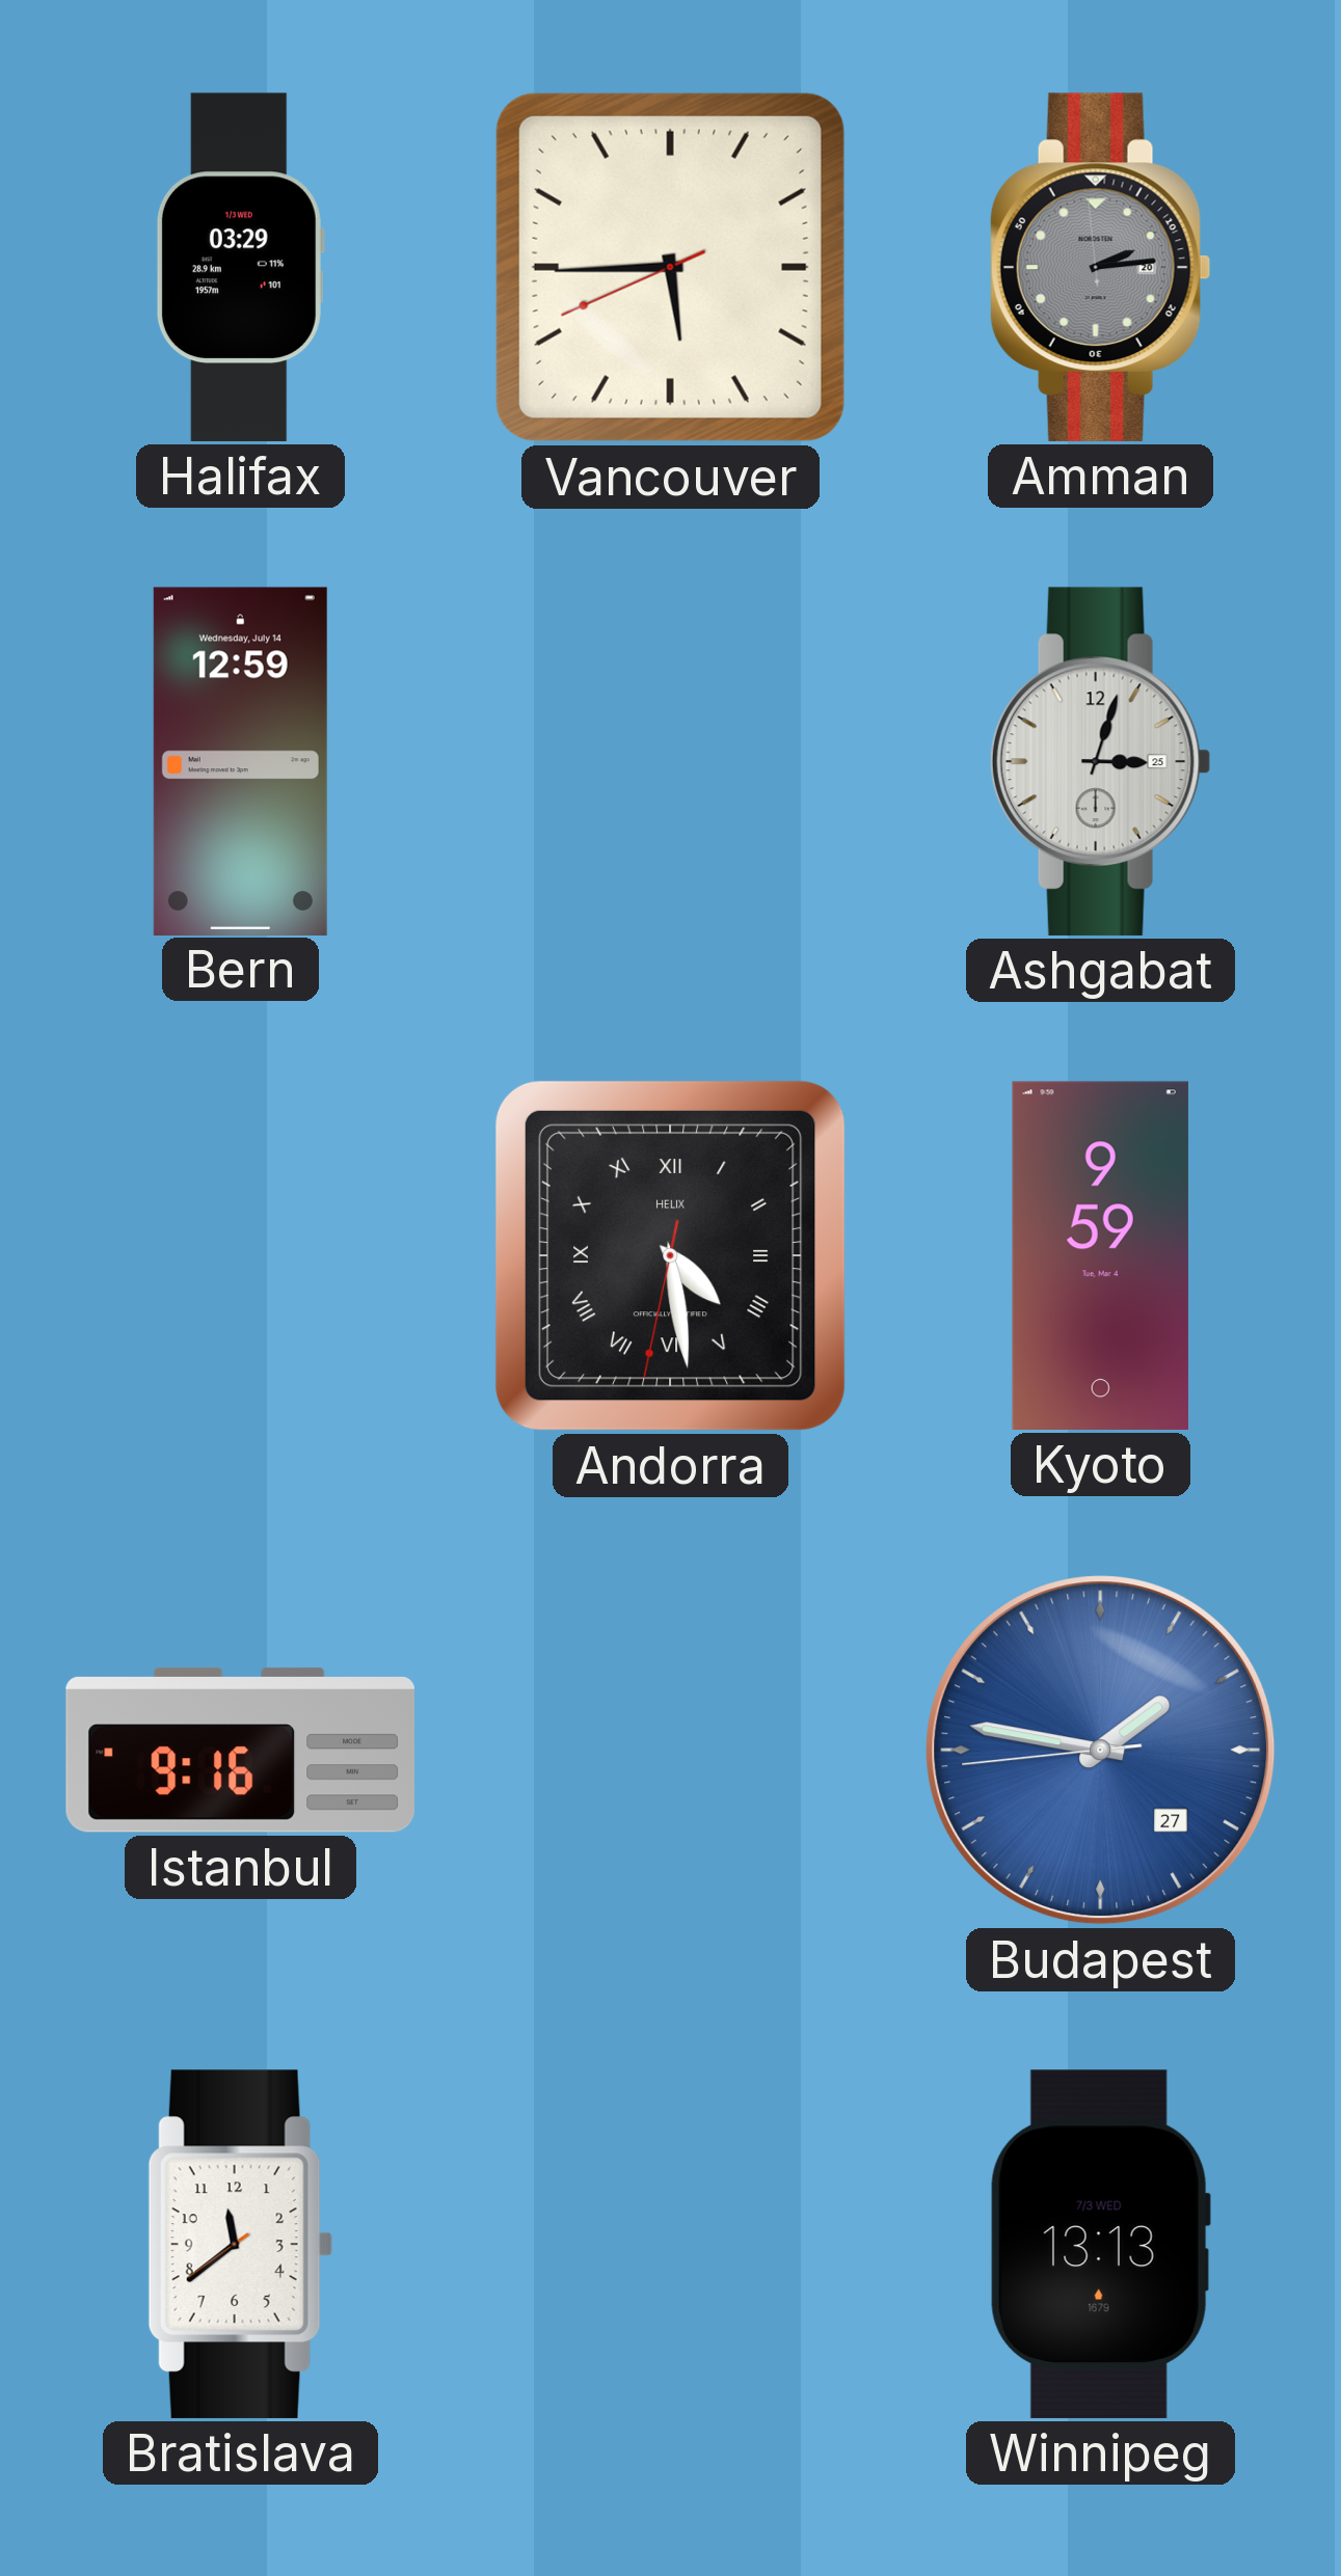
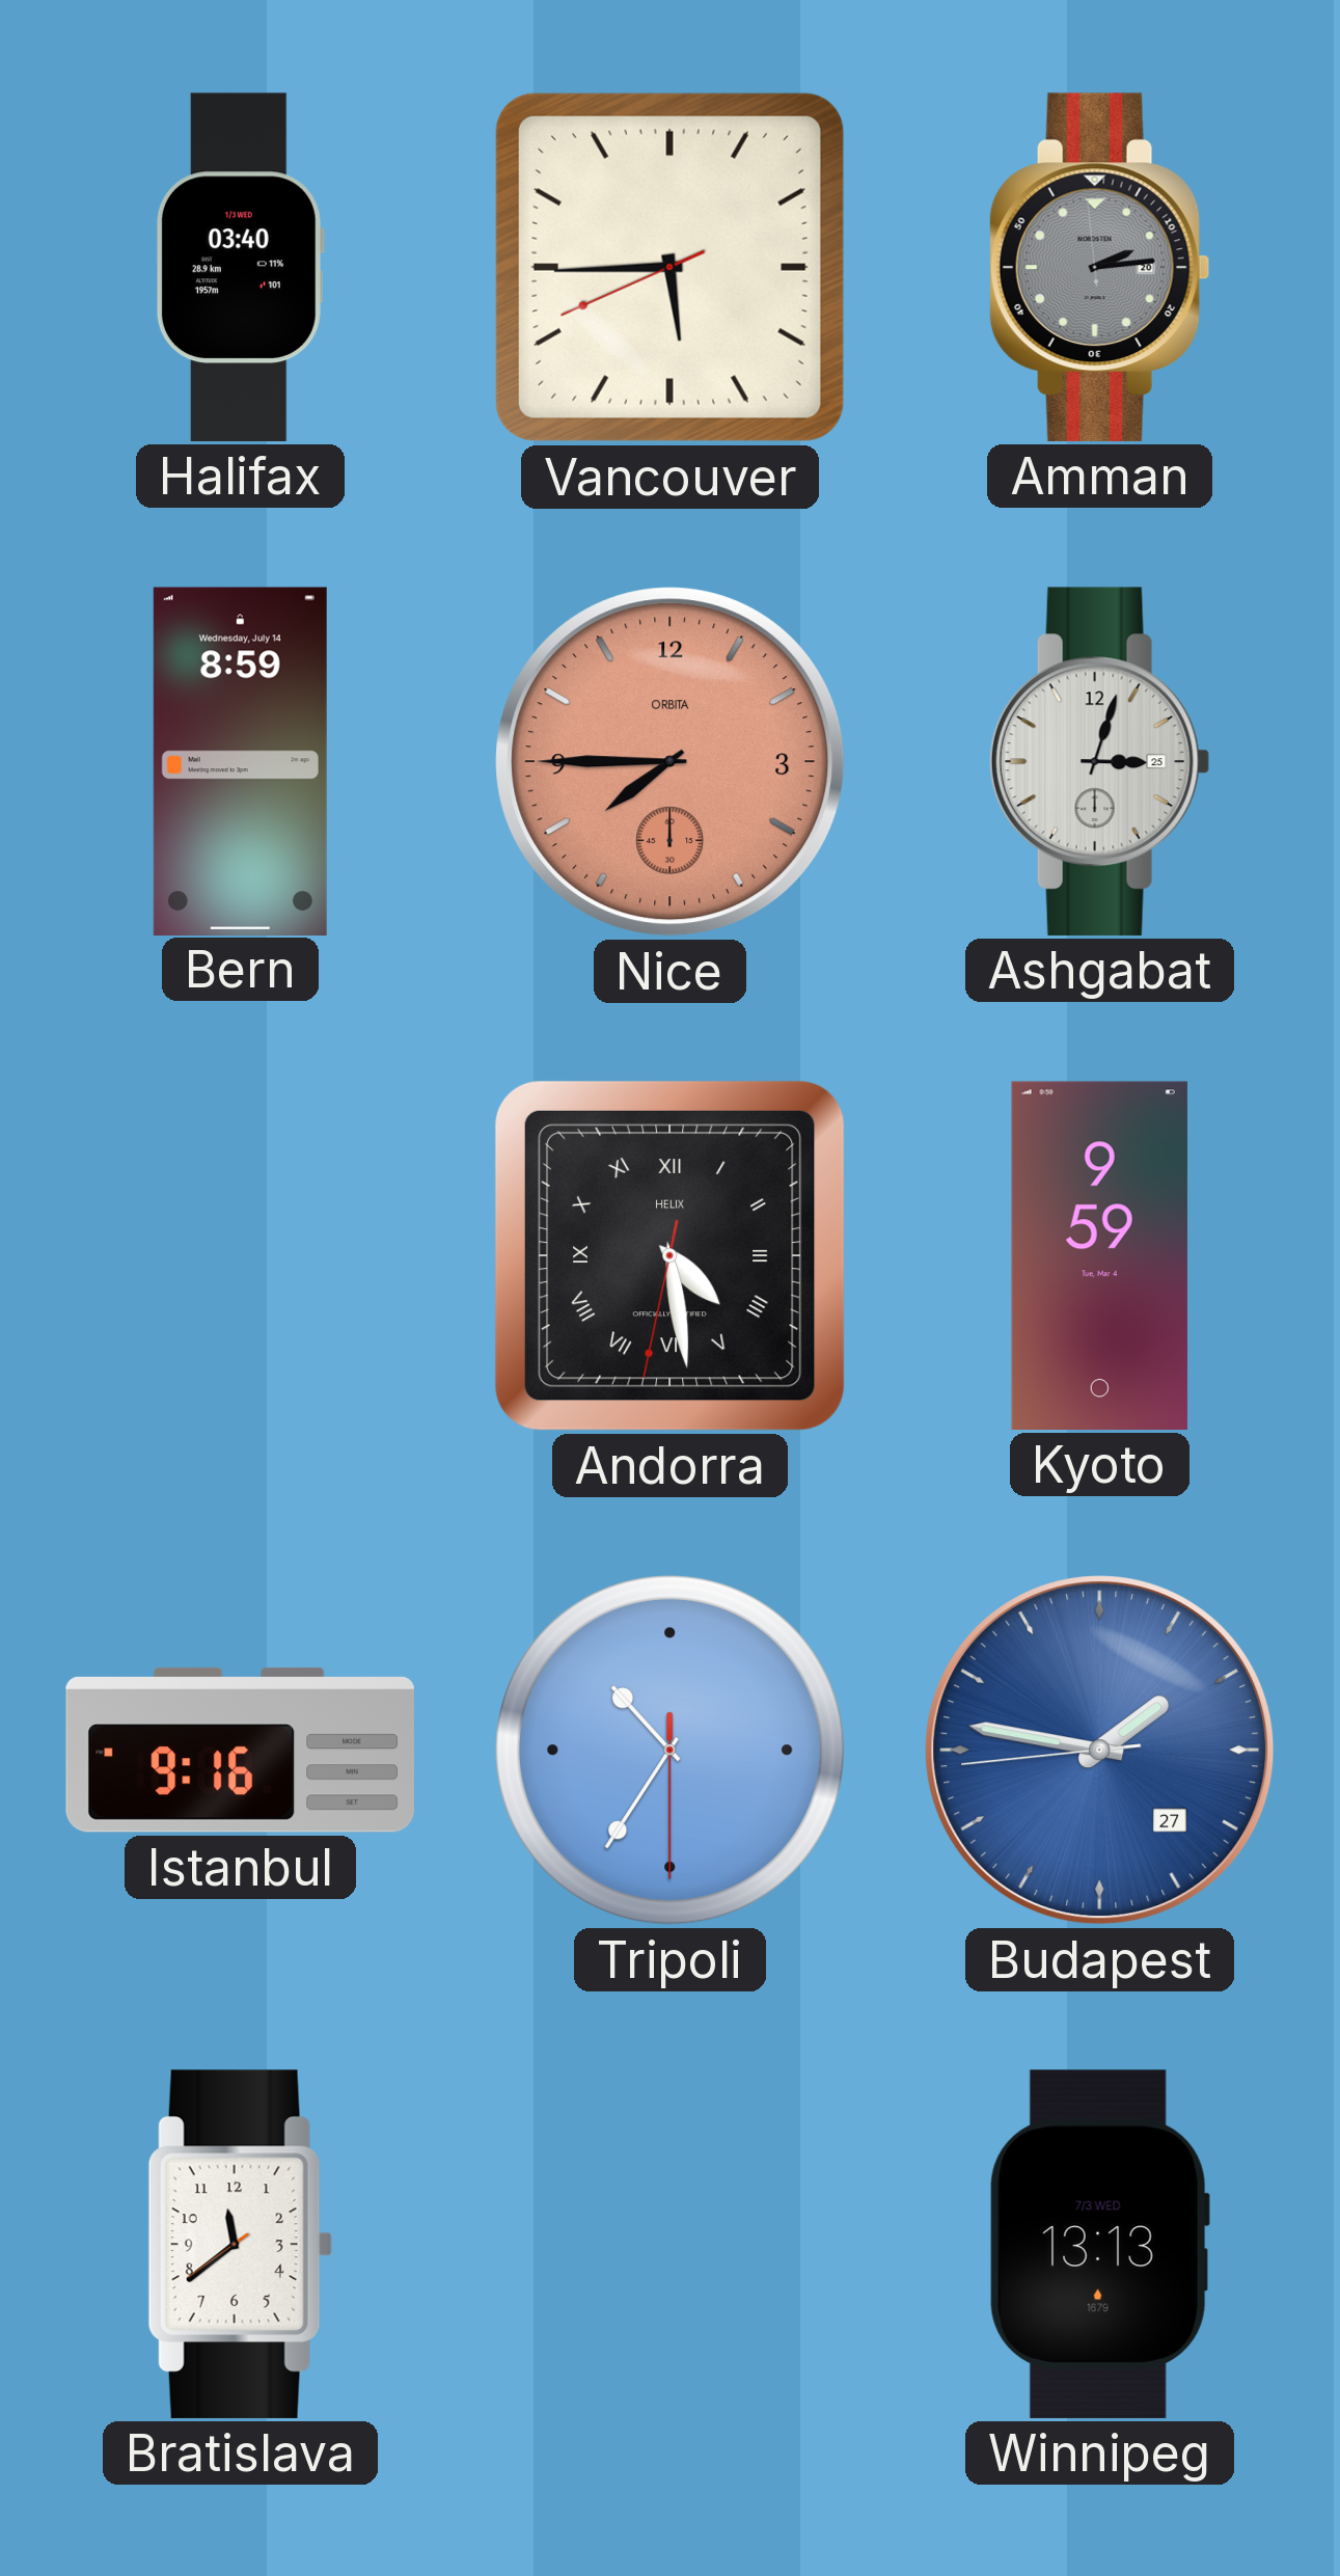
Halifax: 03:29 -> 03:40 (240, 267)
Bern: 12:59 -> 8:59 (240, 761)
Nice: none -> 7:45 (671, 762)
Tripoli: none -> 10:35 (669, 1750)
